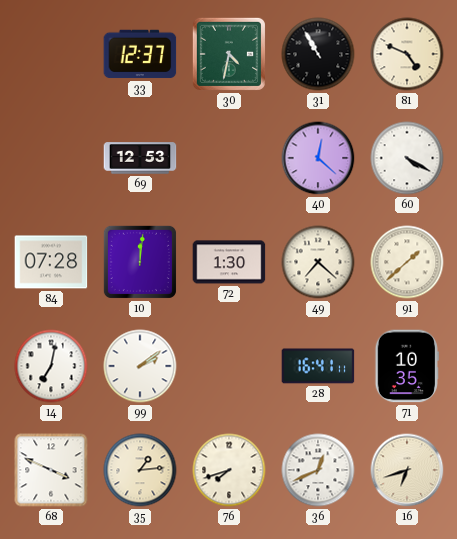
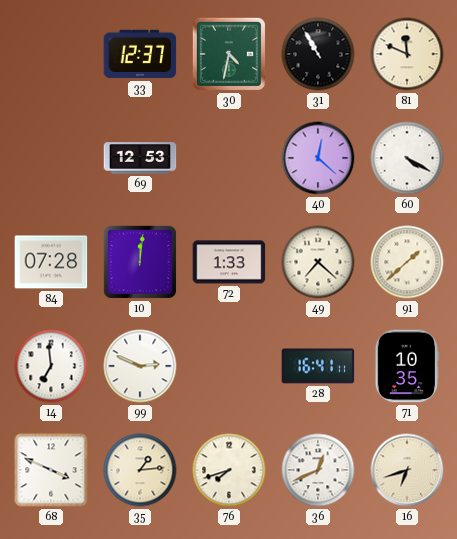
81: 4:49 -> 11:49 (407, 54)
72: 1:30 -> 1:33 (229, 262)
14: 7:02 -> 6:59 (51, 366)
99: 2:09 -> 2:49 (140, 366)
